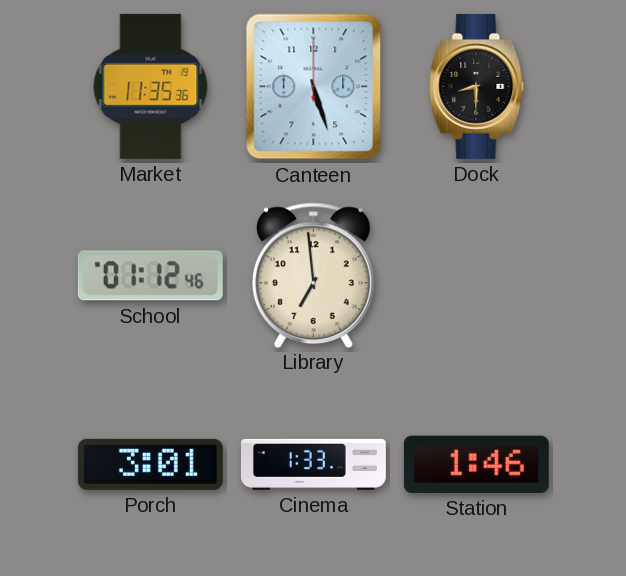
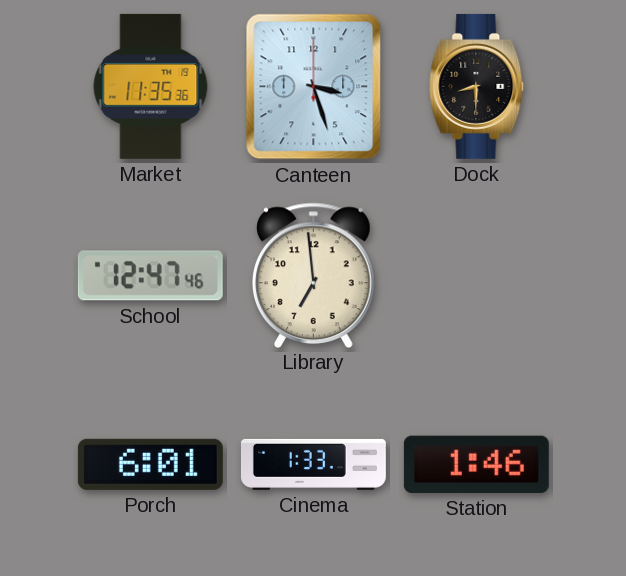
Canteen: 5:27 -> 3:27 (314, 87)
School: 01:12 -> 12:47 (150, 276)
Porch: 3:01 -> 6:01 (150, 464)
